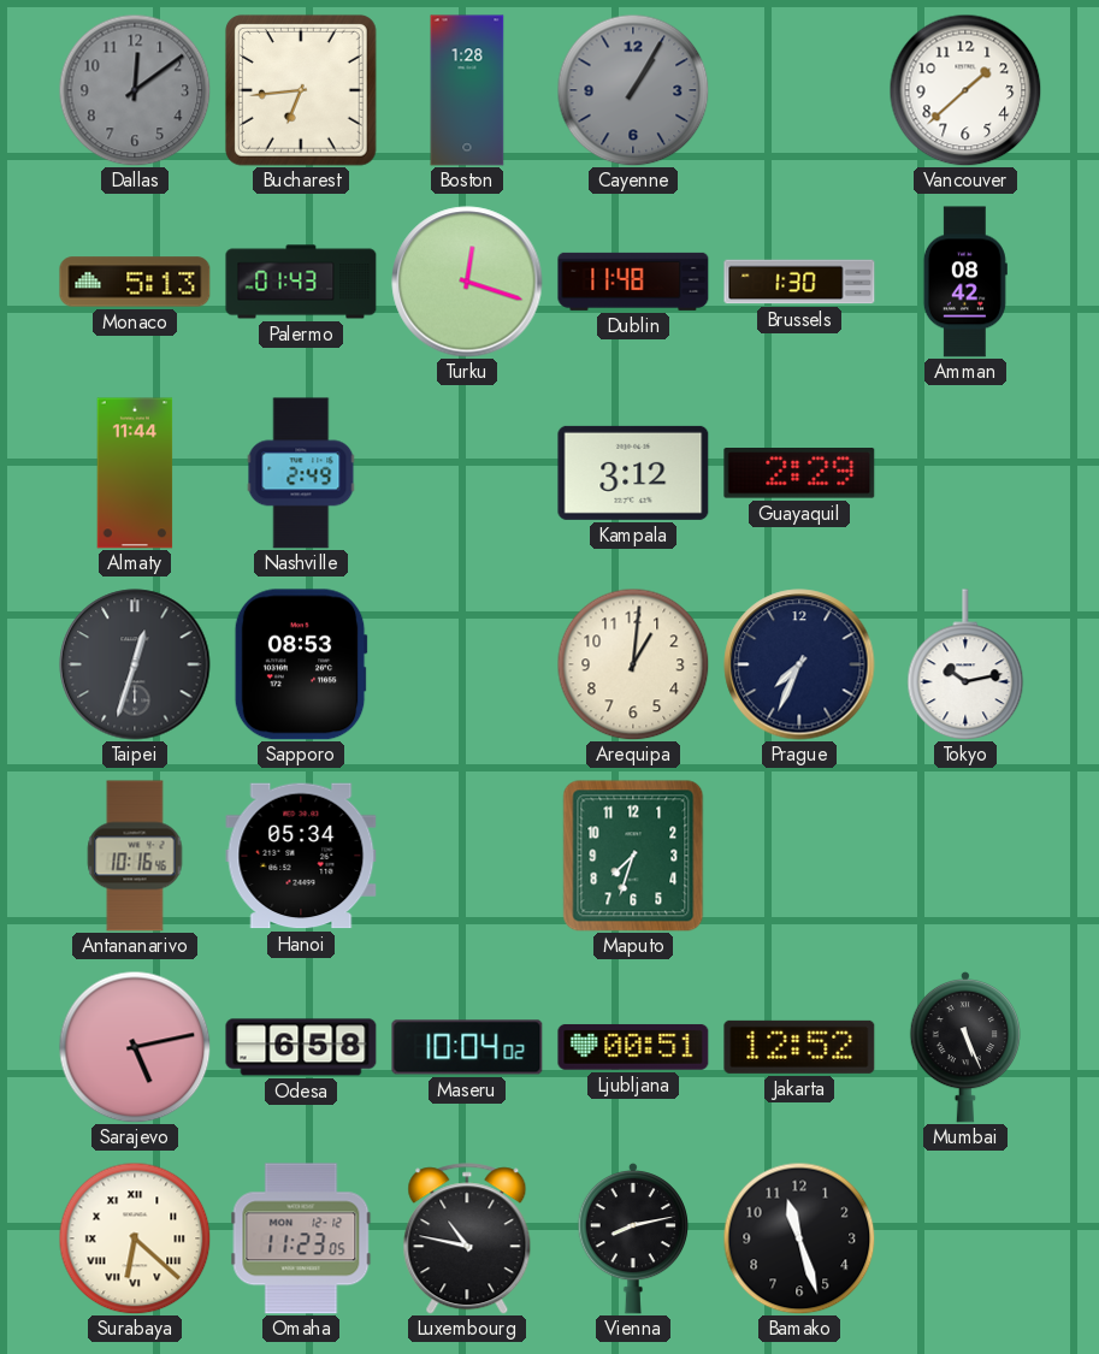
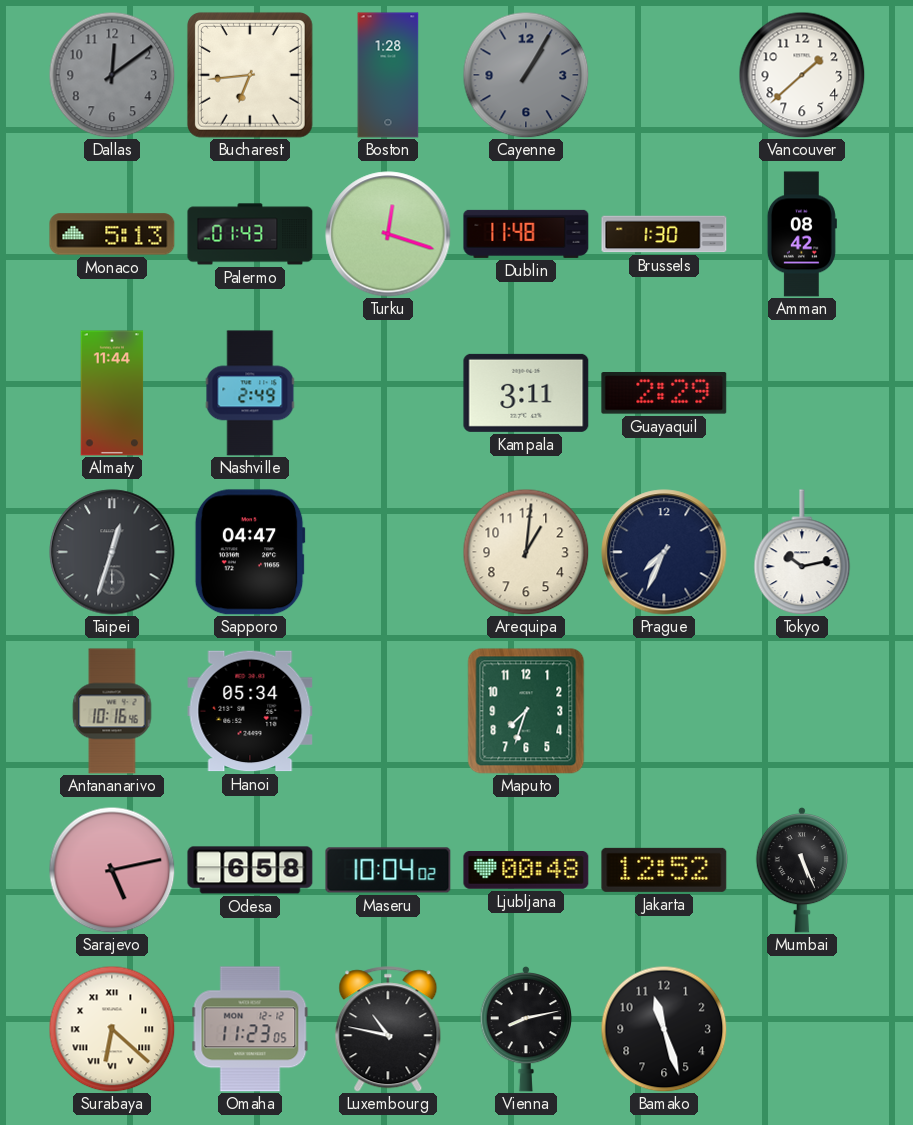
Kampala: 3:12 -> 3:11 (526, 393)
Sapporo: 08:53 -> 04:47 (250, 552)
Ljubljana: 00:51 -> 00:48 (526, 870)
